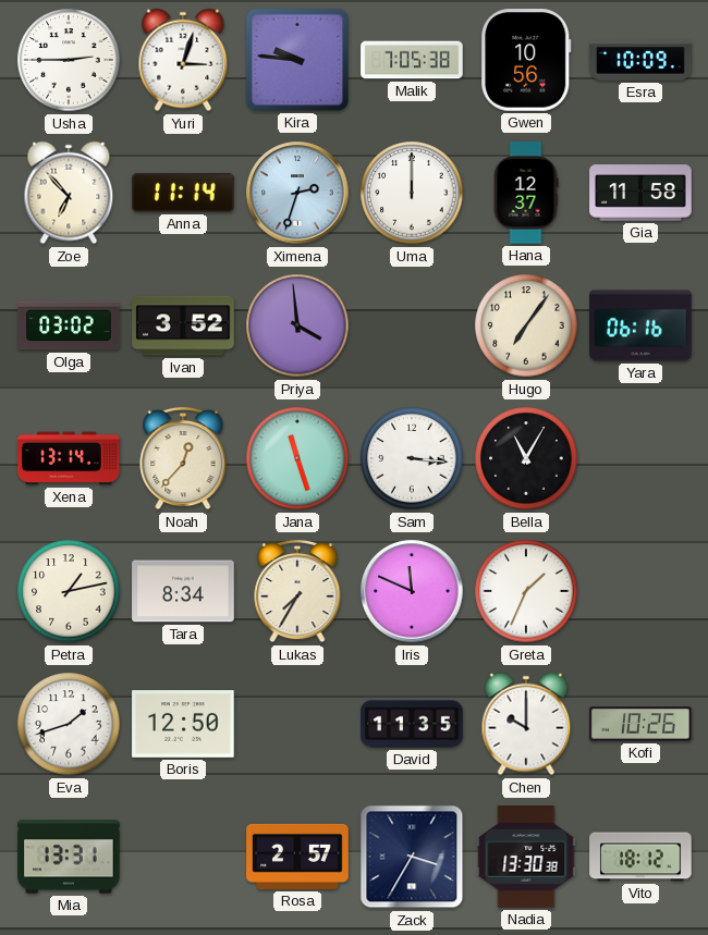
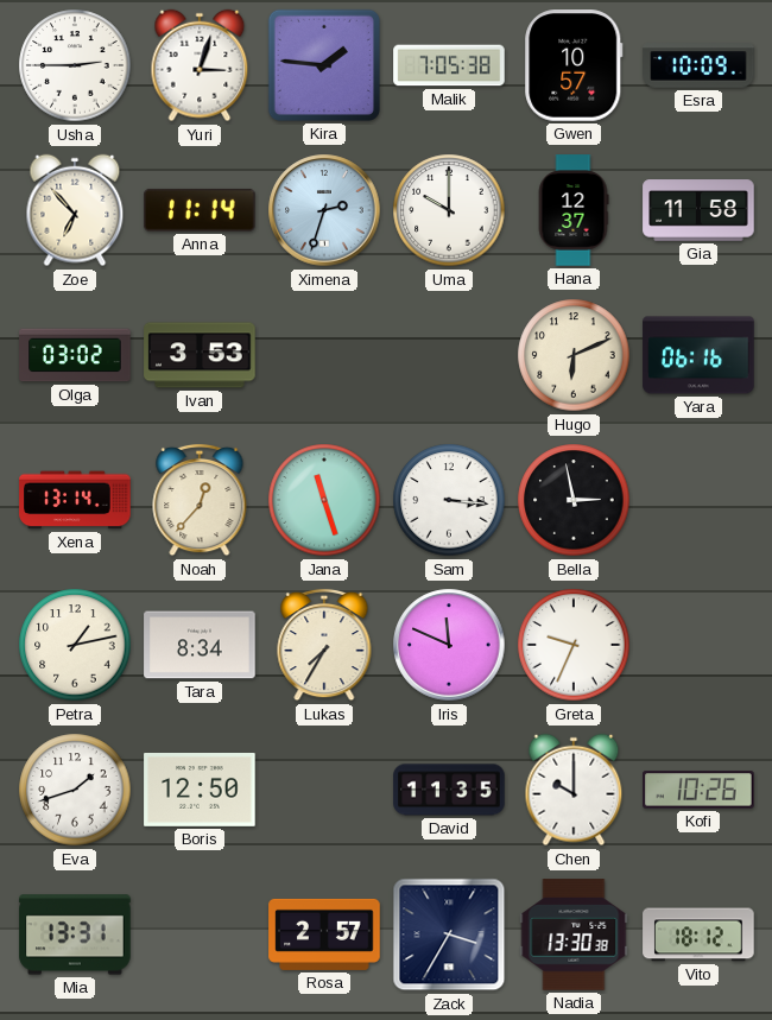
Kira: 9:46 -> 1:46 (324, 65)
Gwen: 10:56 -> 10:57 (574, 65)
Uma: 12:00 -> 10:00 (449, 210)
Ivan: 3:52 -> 3:53 (200, 355)
Priya: 3:59 -> none (297, 325)
Hugo: 7:06 -> 6:11 (574, 355)
Bella: 11:05 -> 2:58 (574, 500)
Greta: 1:34 -> 9:34 (574, 645)
